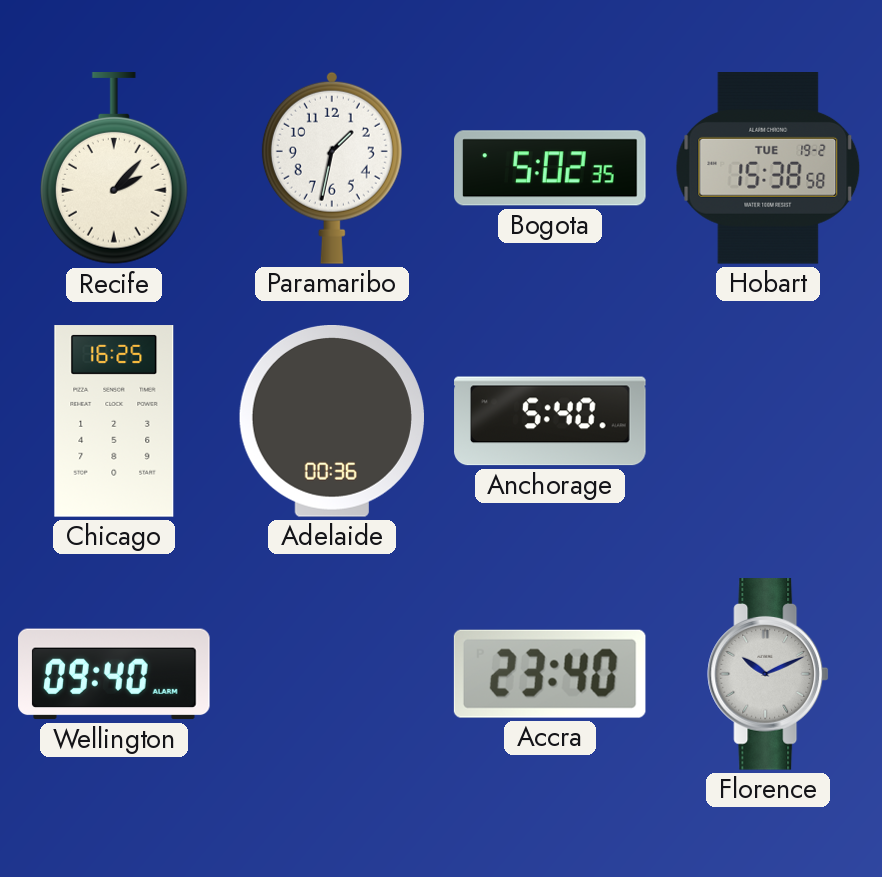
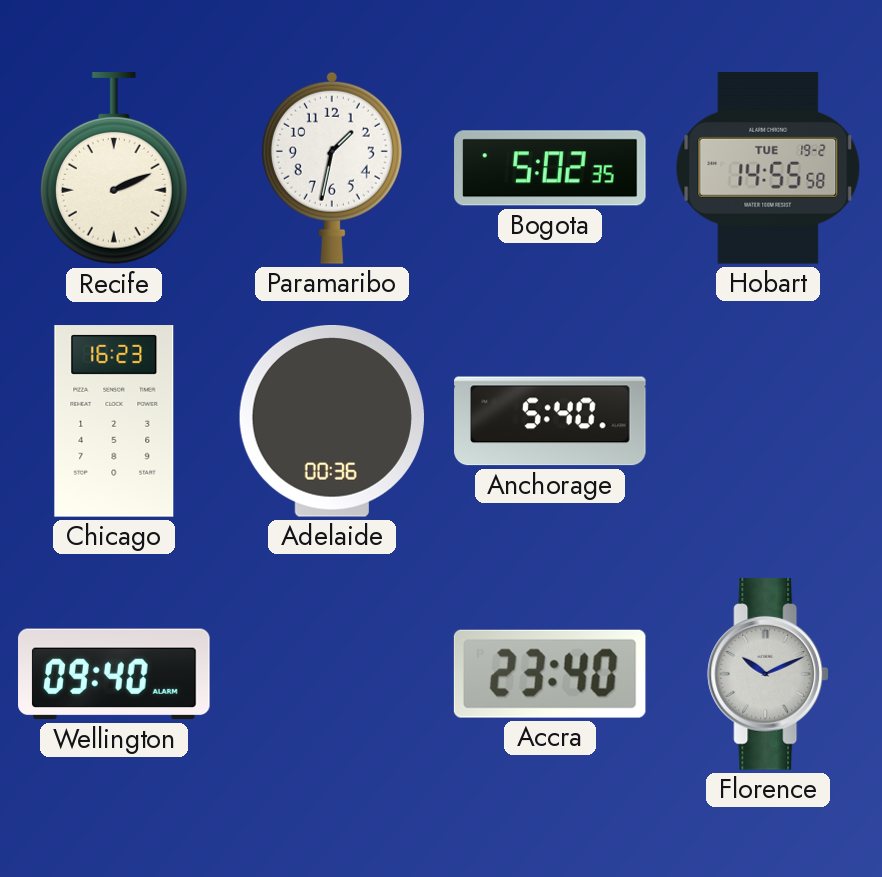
Recife: 2:07 -> 2:11 (114, 169)
Hobart: 15:38 -> 14:55 (768, 169)
Chicago: 16:25 -> 16:23 (114, 421)
